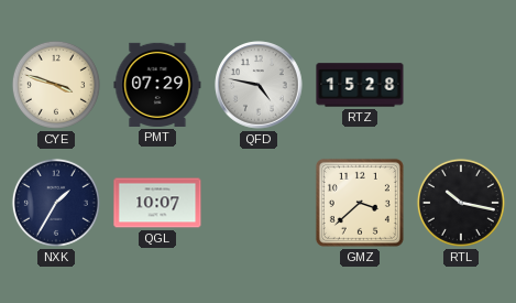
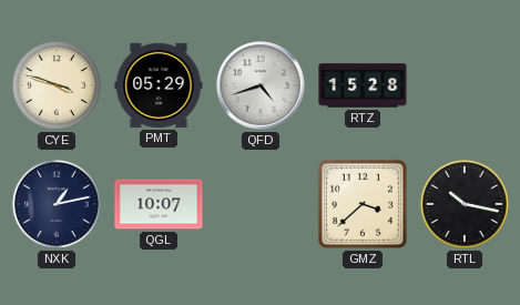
PMT: 07:29 -> 05:29 (159, 85)
QFD: 4:47 -> 4:42 (261, 85)
NXK: 1:35 -> 1:13 (57, 204)
